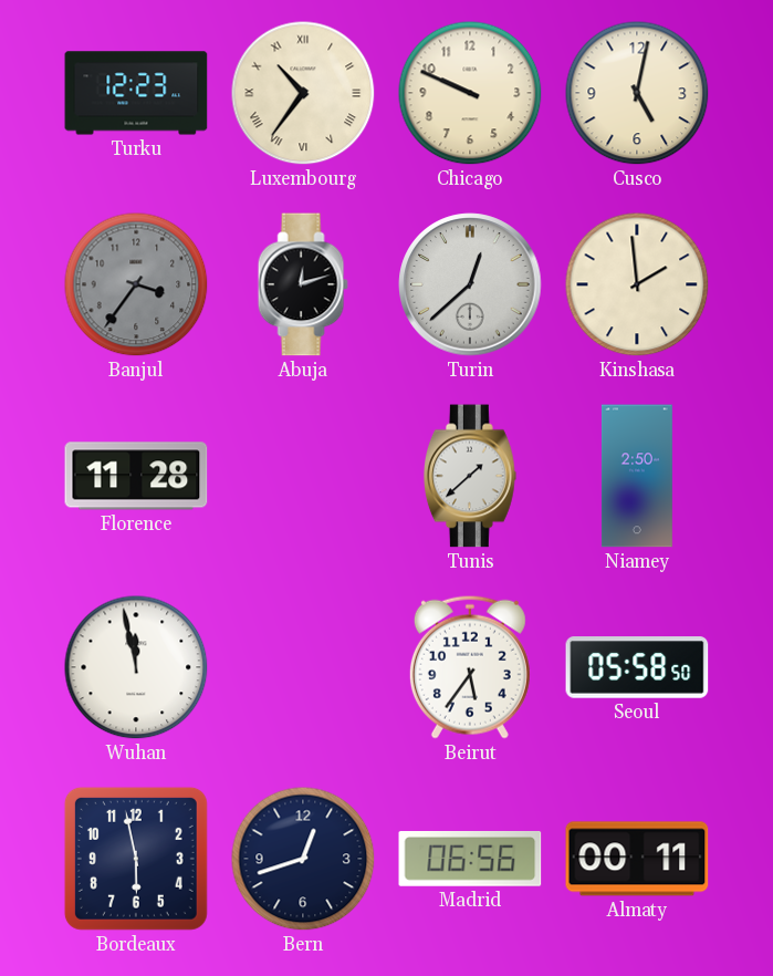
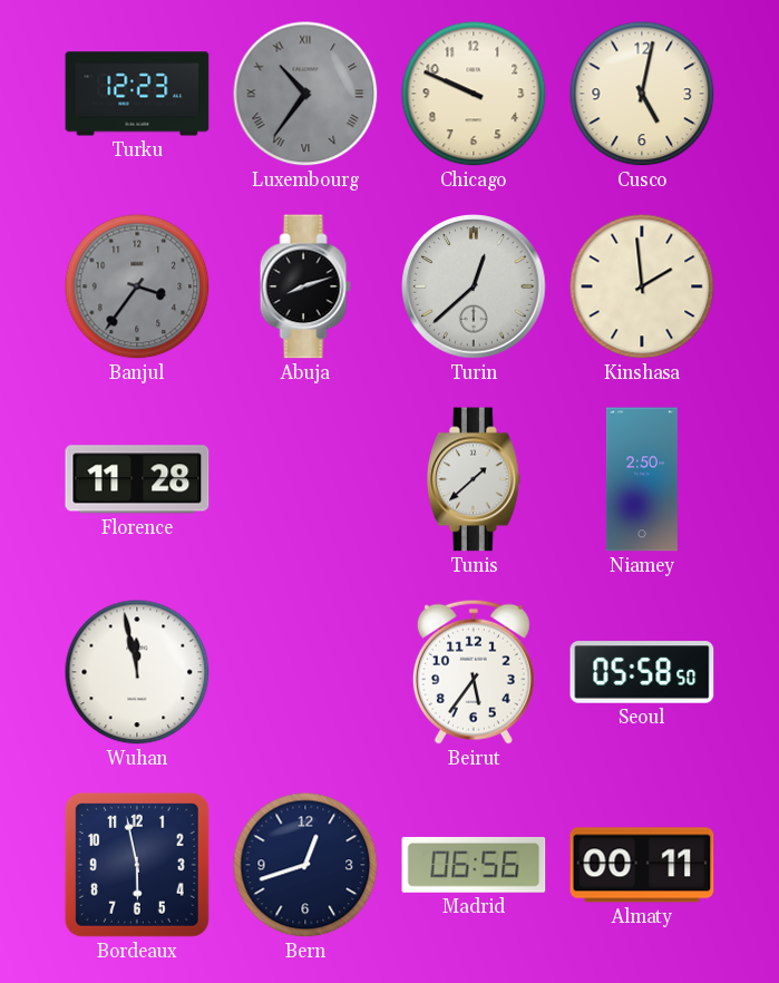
Luxembourg dial: cream -> grey (305, 94)
Abuja: 12:12 -> 8:12 (305, 286)
